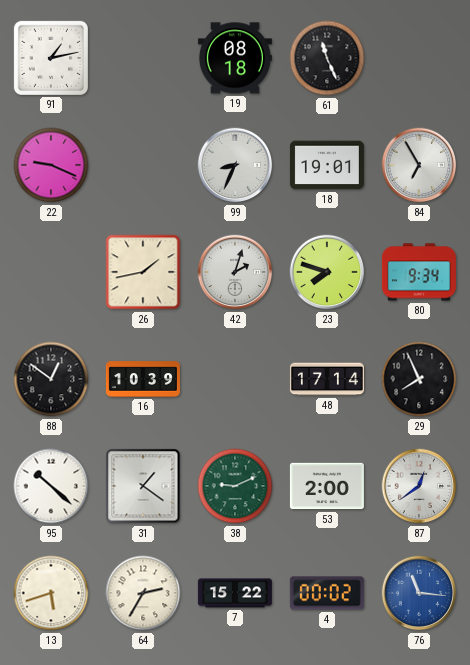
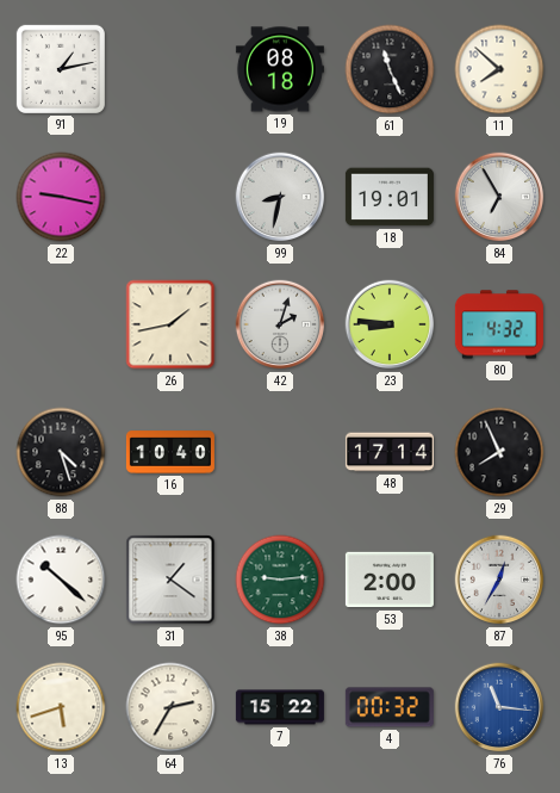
11: none -> 7:52 (499, 69)
22: 9:19 -> 9:17 (61, 197)
99: 8:34 -> 8:32 (280, 197)
23: 7:48 -> 8:46 (390, 324)
80: 9:34 -> 4:32 (499, 324)
88: 12:51 -> 4:27 (61, 452)
16: 10:39 -> 10:40 (170, 452)
38: 9:11 -> 9:14 (280, 580)
87: 12:39 -> 12:35 (499, 580)
4: 00:02 -> 00:32 (390, 707)
